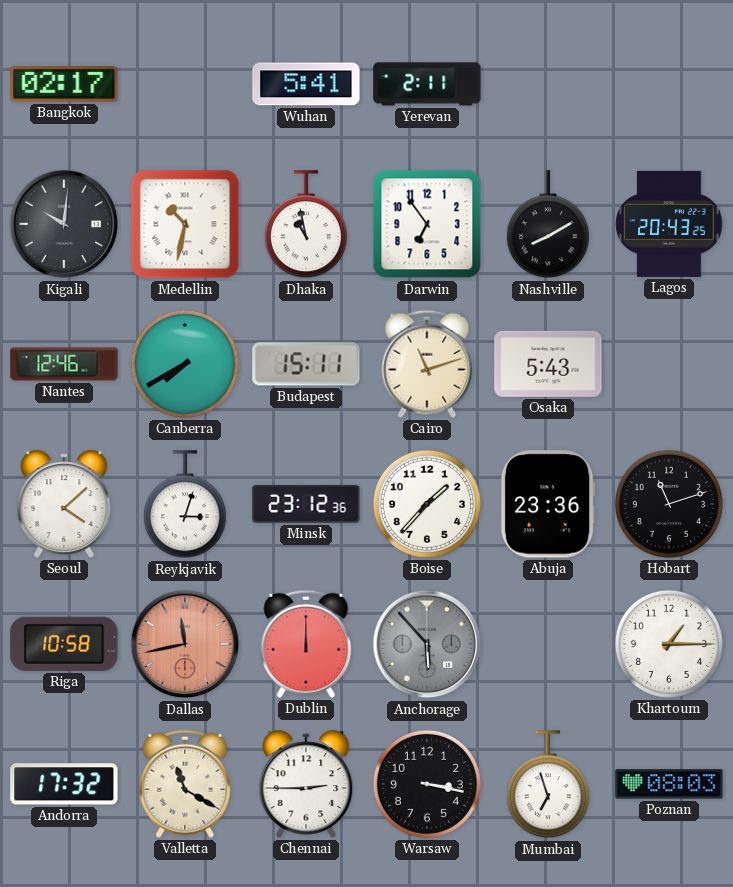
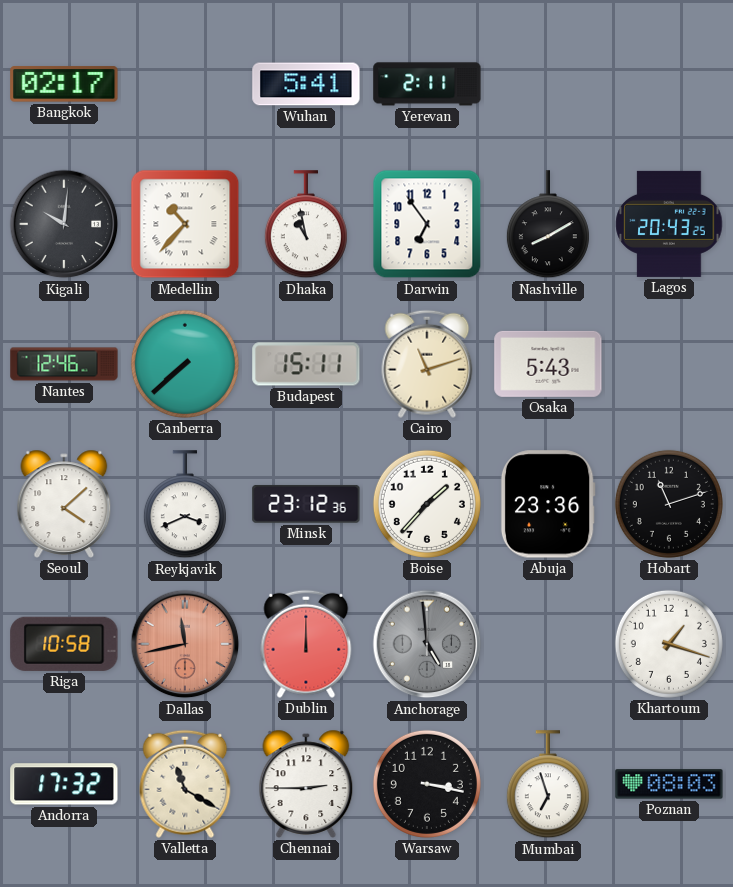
Medellin: 10:32 -> 10:37 (185, 224)
Canberra: 7:40 -> 7:38 (185, 364)
Reykjavik: 3:03 -> 3:41 (185, 505)
Anchorage: 5:53 -> 4:59 (427, 644)
Khartoum: 1:15 -> 1:18 (669, 644)
